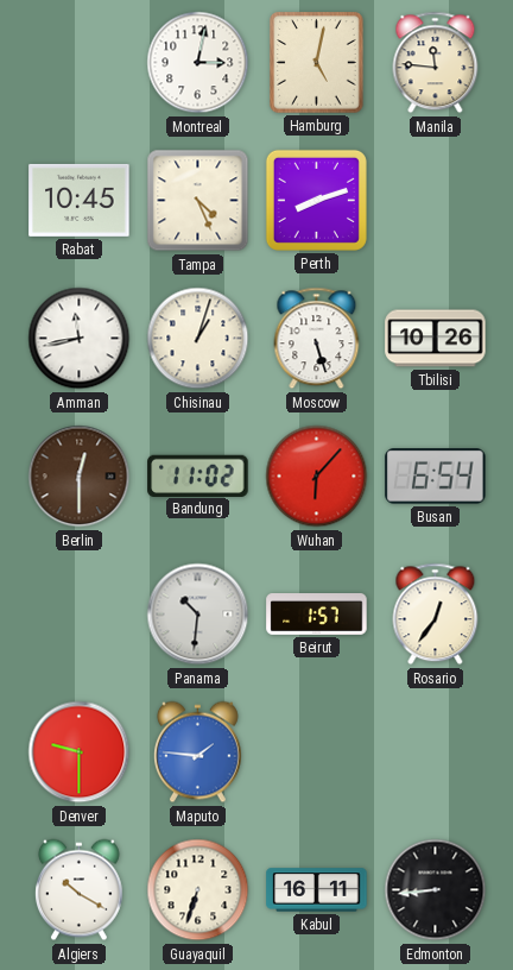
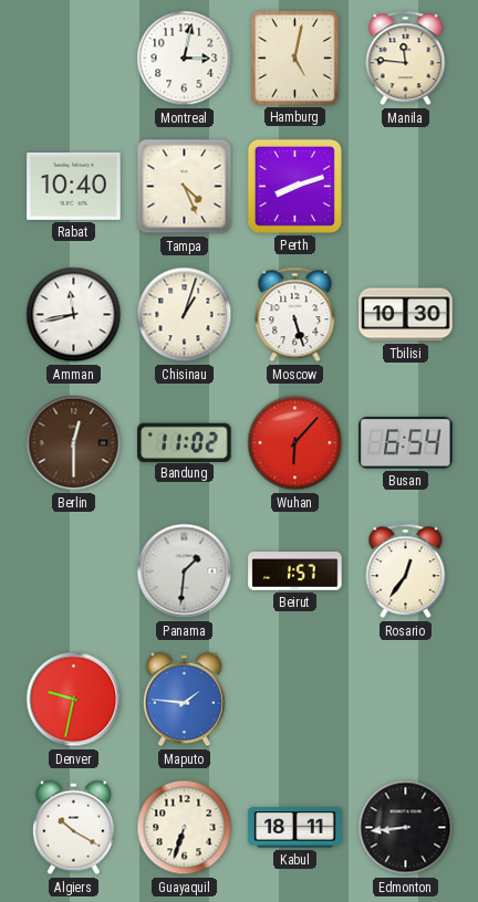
Rabat: 10:45 -> 10:40 (74, 186)
Tbilisi: 10:26 -> 10:30 (406, 315)
Panama: 10:31 -> 1:31 (185, 571)
Denver: 9:30 -> 9:32 (74, 700)
Kabul: 16:11 -> 18:11 (295, 828)
